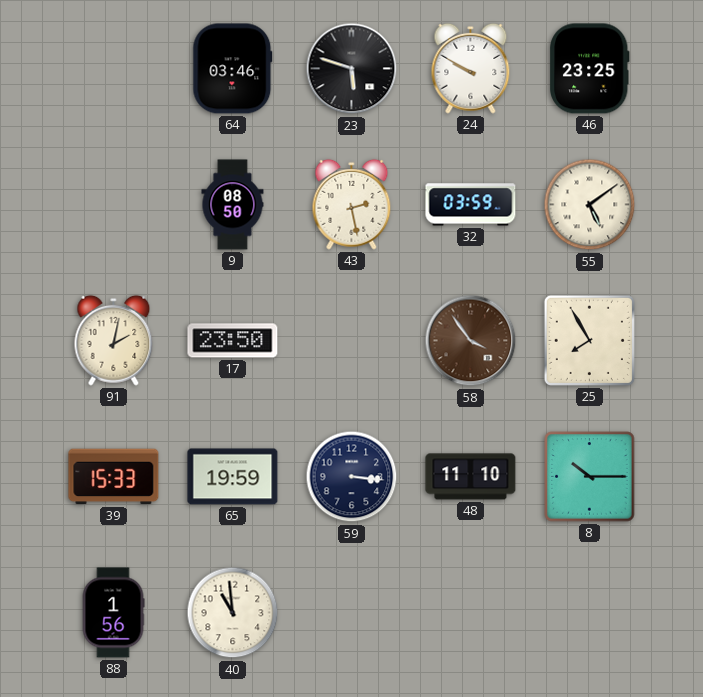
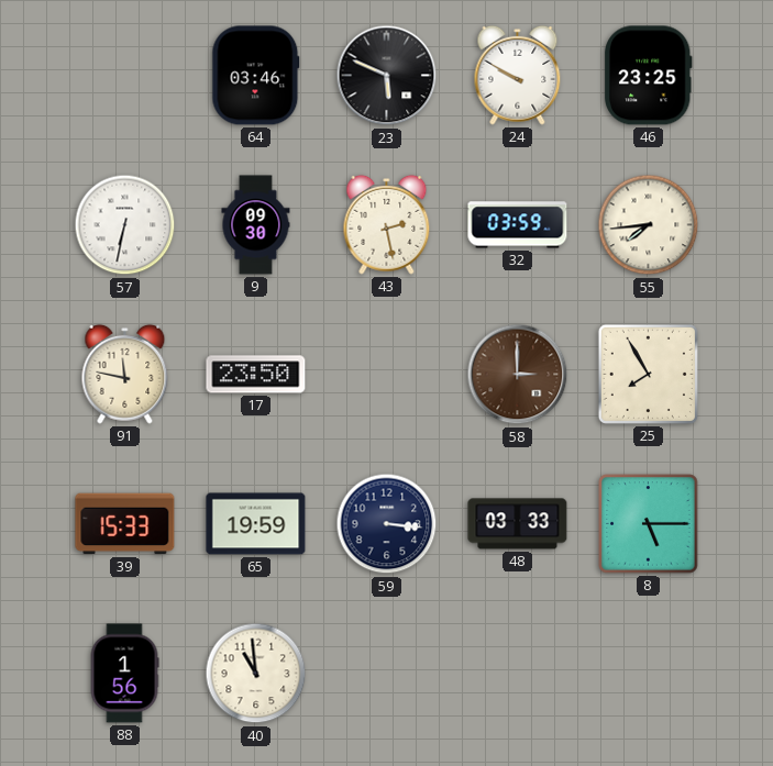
23: 5:48 -> 5:49 (387, 76)
57: none -> 6:32 (125, 225)
9: 08:50 -> 09:30 (256, 225)
55: 5:09 -> 7:44 (649, 225)
91: 2:02 -> 11:47 (125, 374)
58: 3:54 -> 3:00 (518, 375)
48: 11:10 -> 03:33 (518, 524)
8: 10:15 -> 5:15 (649, 524)
